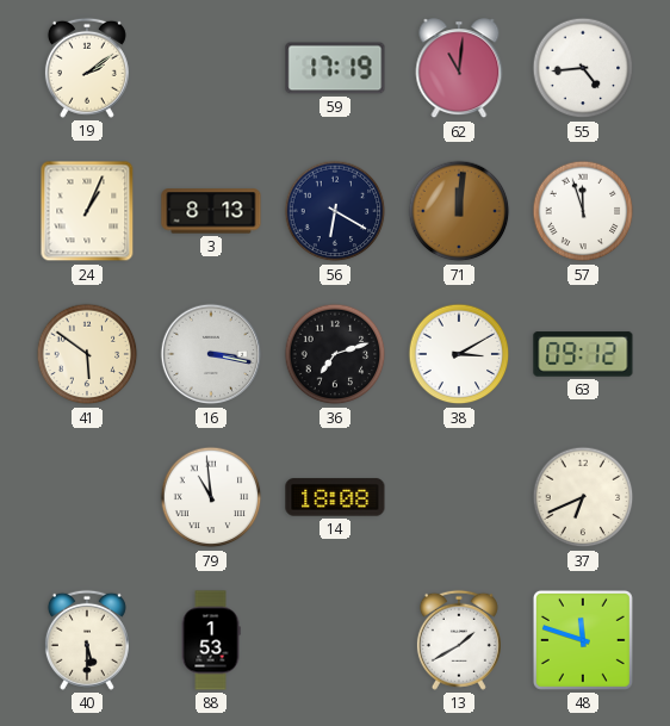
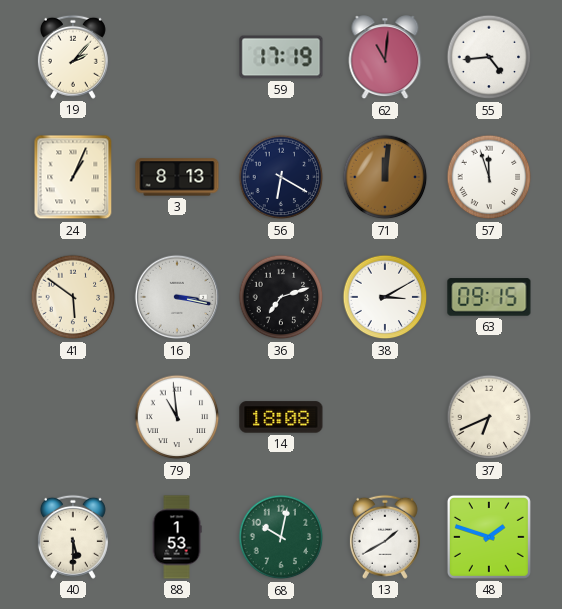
19: 2:09 -> 2:07 (73, 57)
63: 09:12 -> 09:15 (489, 297)
68: none -> 10:02 (281, 537)
48: 11:48 -> 1:48 (489, 537)
